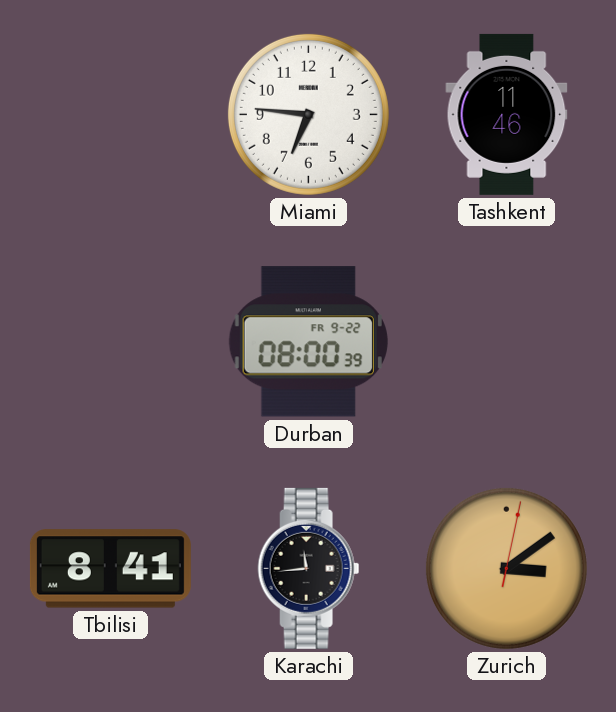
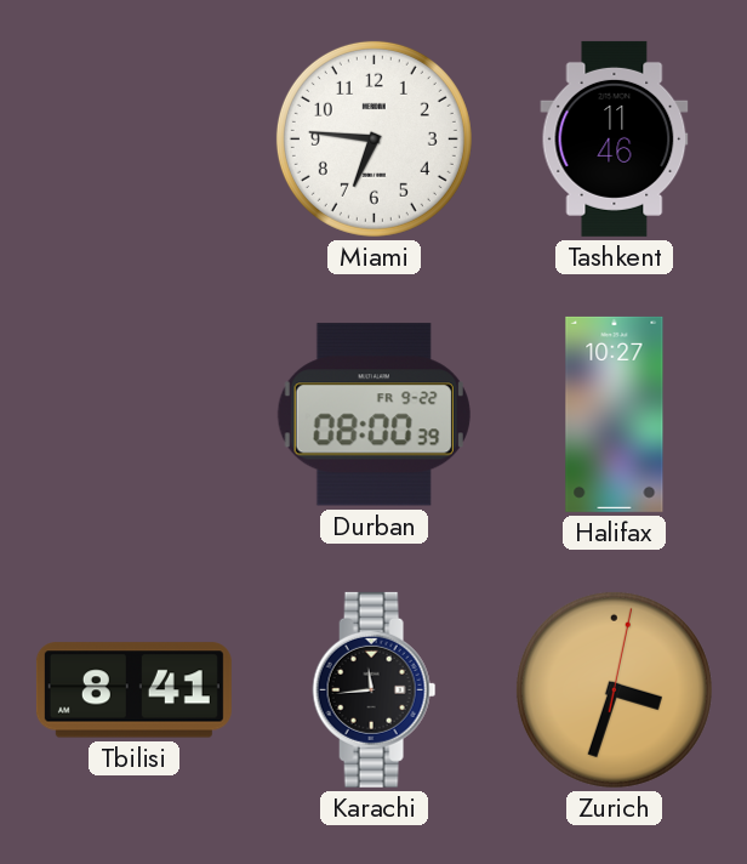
Halifax: none -> 10:27 (615, 414)
Zurich: 3:09 -> 3:33 (614, 689)
